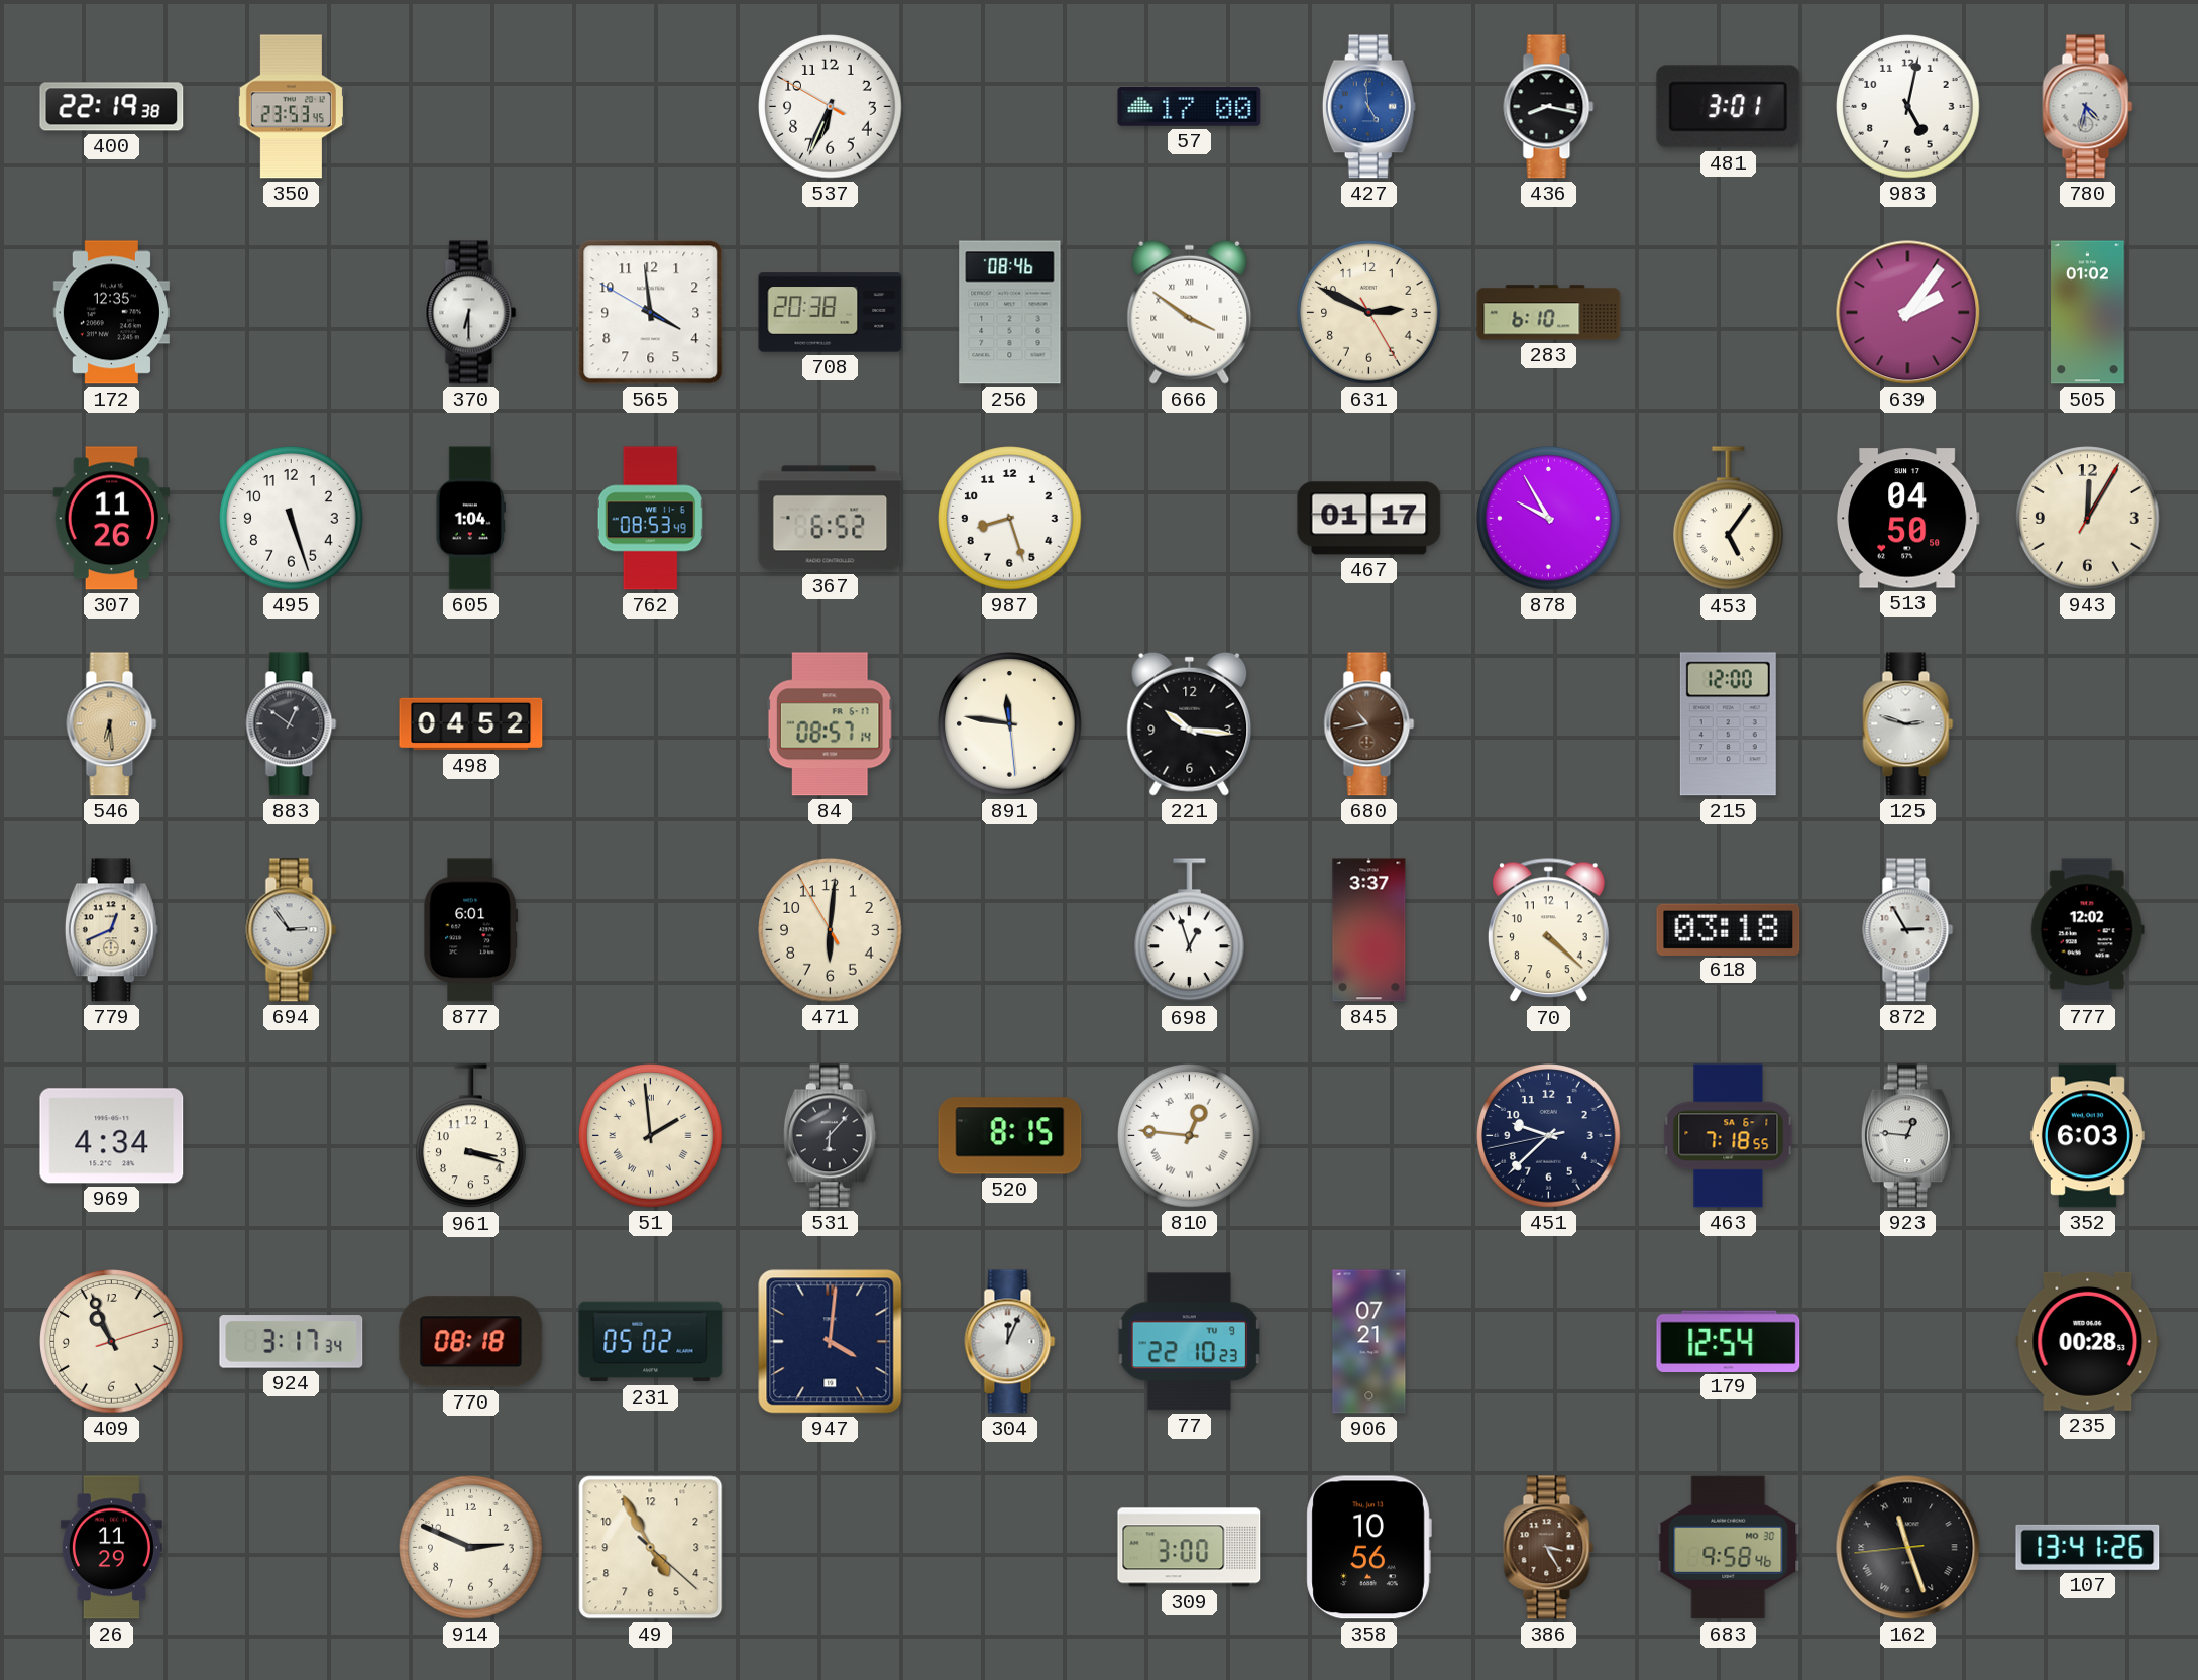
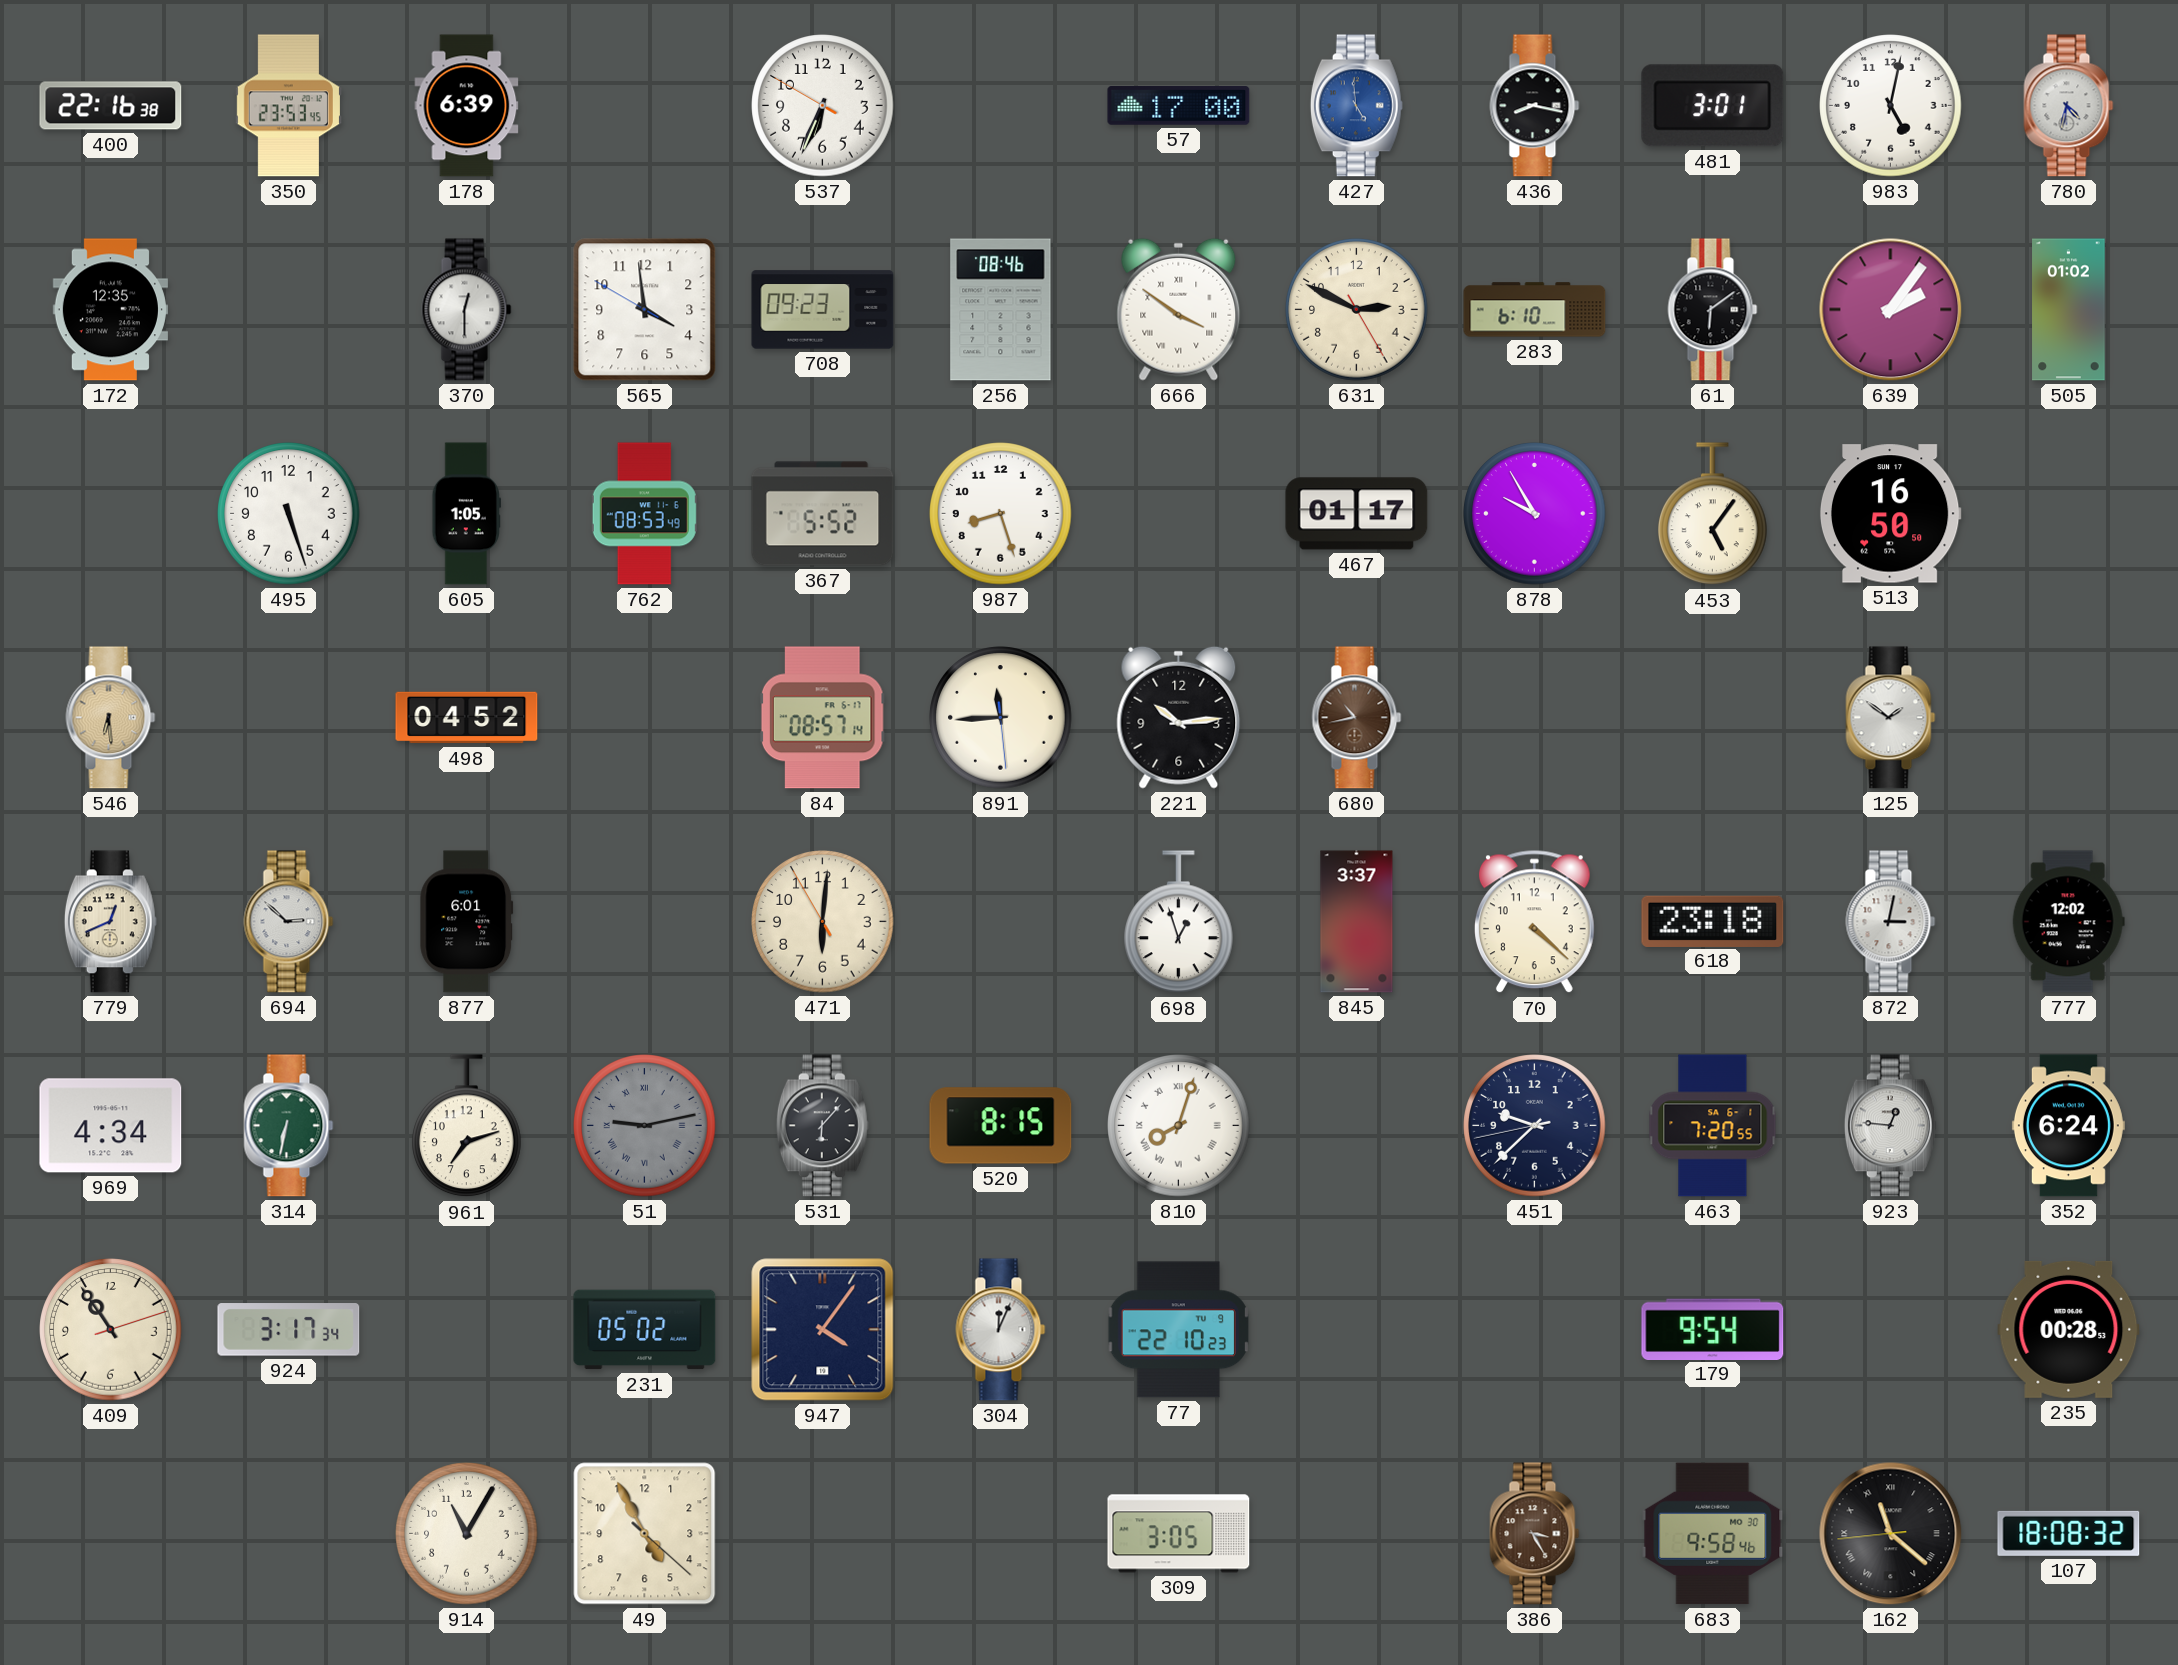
400: 22:19 -> 22:16 (111, 106)
178: none -> 6:39 (467, 106)
370: 6:30 -> 12:30 (467, 310)
708: 20:38 -> 09:23 (823, 310)
61: none -> 6:09 (1713, 310)
307: 11:26 -> none (111, 519)
605: 1:04 -> 1:05 (466, 514)
367: 6:52 -> 5:52 (823, 514)
513: 04:50 -> 16:50 (1890, 514)
943: 12:05 -> none (2088, 519)
883: 12:51 -> none (292, 724)
891: 11:46 -> 11:44 (1001, 718)
221: 10:16 -> 10:14 (1179, 717)
215: 12:00 -> none (1728, 724)
125: 2:48 -> 1:51 (1891, 718)
694: 2:54 -> 2:52 (289, 922)
618: 03:18 -> 23:18 (1713, 921)
872: 2:55 -> 3:02 (1891, 922)
314: none -> 6:32 (289, 1126)
961: 3:18 -> 7:12 (467, 1126)
51: 1:59 -> 9:13 (645, 1126)
51 dial: cream -> grey (645, 1126)
810: 12:46 -> 8:03 (1179, 1126)
463: 7:18 -> 7:20 (1713, 1126)
352: 6:03 -> 6:24 (2068, 1126)
409: 10:56 -> 10:54 (111, 1330)
770: 08:18 -> none (471, 1342)
947: 4:01 -> 4:06 (823, 1330)
906: 07:21 -> none (1369, 1342)
179: 12:54 -> 9:54 (1713, 1329)
26: 11:29 -> none (111, 1548)
914: 2:49 -> 11:05 (467, 1534)
309: 3:00 -> 3:05 (1179, 1534)
358: 10:56 -> none (1368, 1548)
162: 11:26 -> 11:21 (1891, 1534)
107: 13:41 -> 18:08 (2069, 1533)
